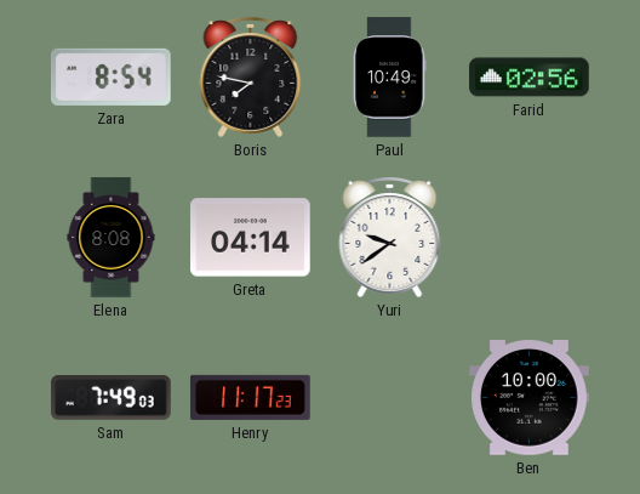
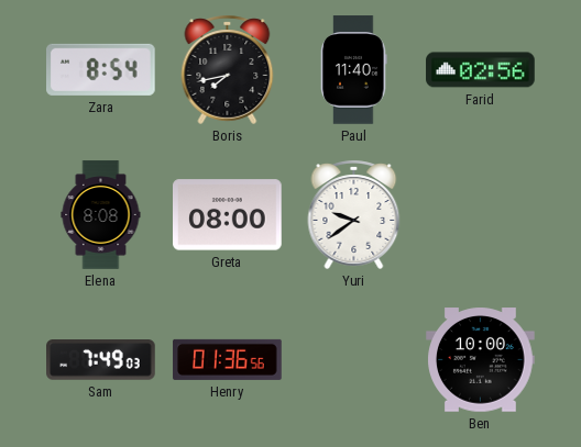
Boris: 7:47 -> 7:43 (228, 69)
Paul: 10:49 -> 11:40 (354, 70)
Greta: 04:14 -> 08:00 (228, 215)
Henry: 11:17 -> 01:36 (228, 359)
